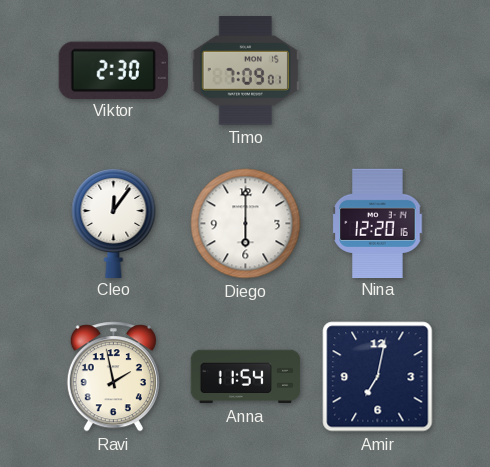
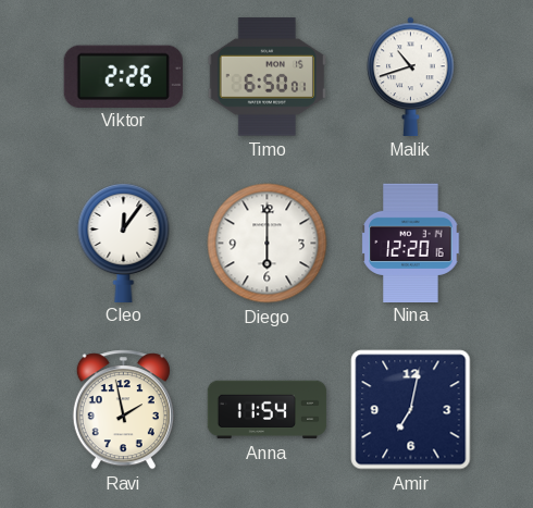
Viktor: 2:30 -> 2:26 (123, 76)
Timo: 7:09 -> 6:50 (266, 77)
Malik: none -> 10:42 (411, 76)
